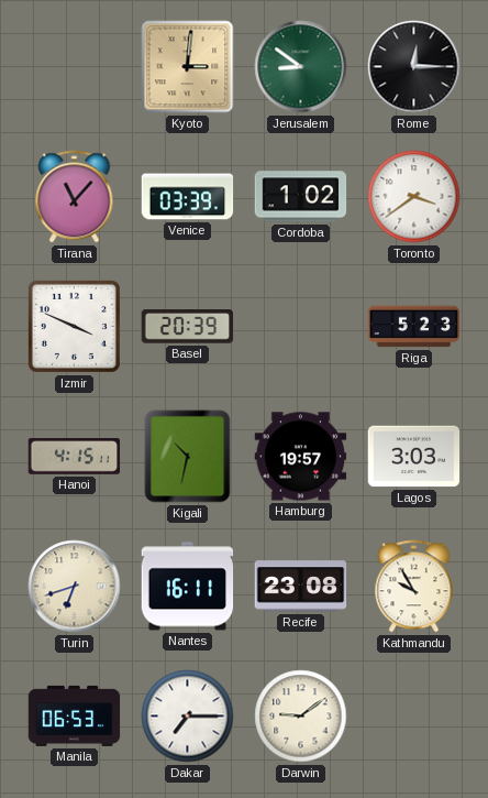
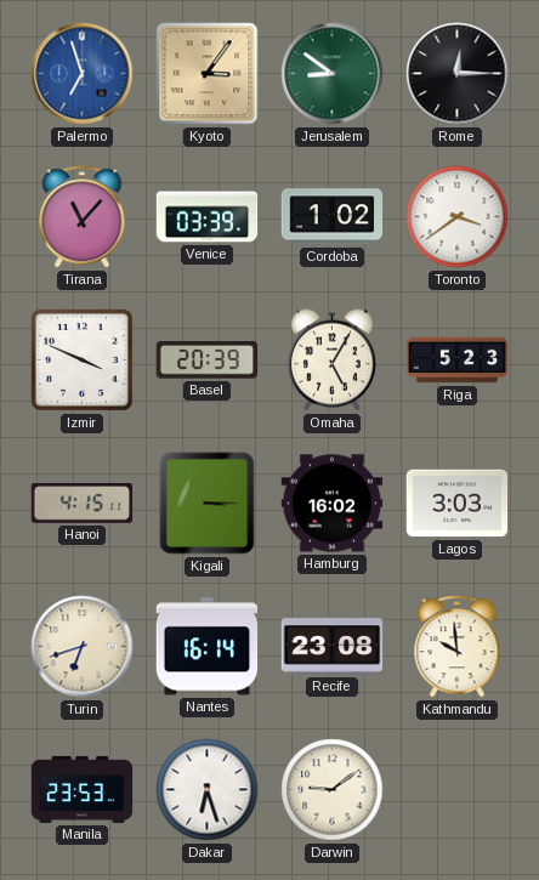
Palermo: none -> 6:57 (83, 74)
Kyoto: 3:01 -> 3:06 (208, 74)
Omaha: none -> 5:05 (331, 360)
Kigali: 10:32 -> 3:15 (208, 504)
Hamburg: 19:57 -> 16:02 (333, 504)
Nantes: 16:11 -> 16:14 (208, 647)
Kathmandu: 9:55 -> 9:59 (458, 647)
Manila: 06:53 -> 23:53 (83, 789)
Dakar: 7:15 -> 6:27 (208, 790)
